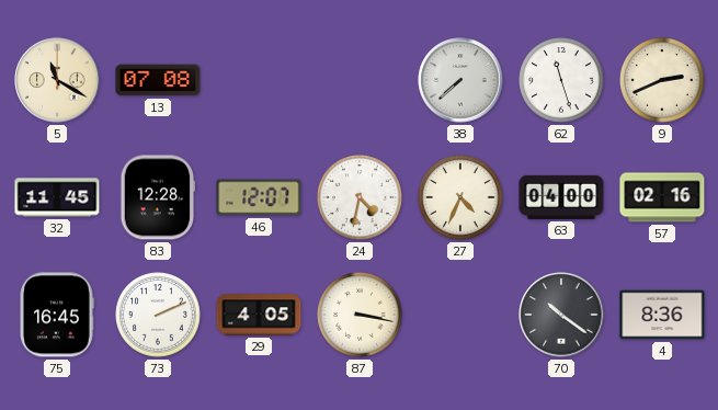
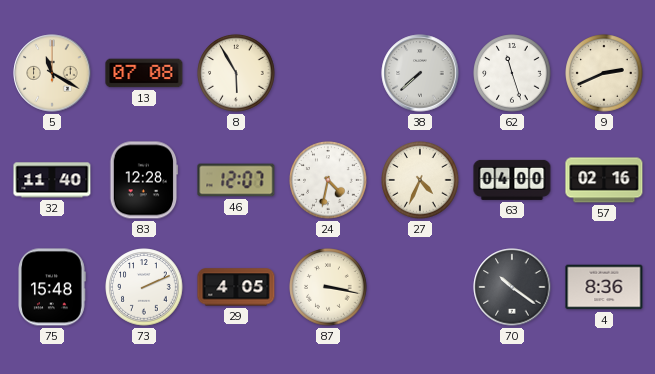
8: none -> 5:55 (236, 73)
32: 11:45 -> 11:40 (52, 180)
75: 16:45 -> 15:48 (52, 287)
